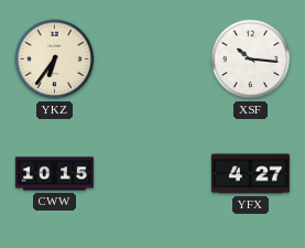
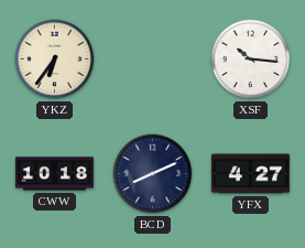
CWW: 10:15 -> 10:18 (54, 174)
BCD: none -> 8:11 (153, 174)
